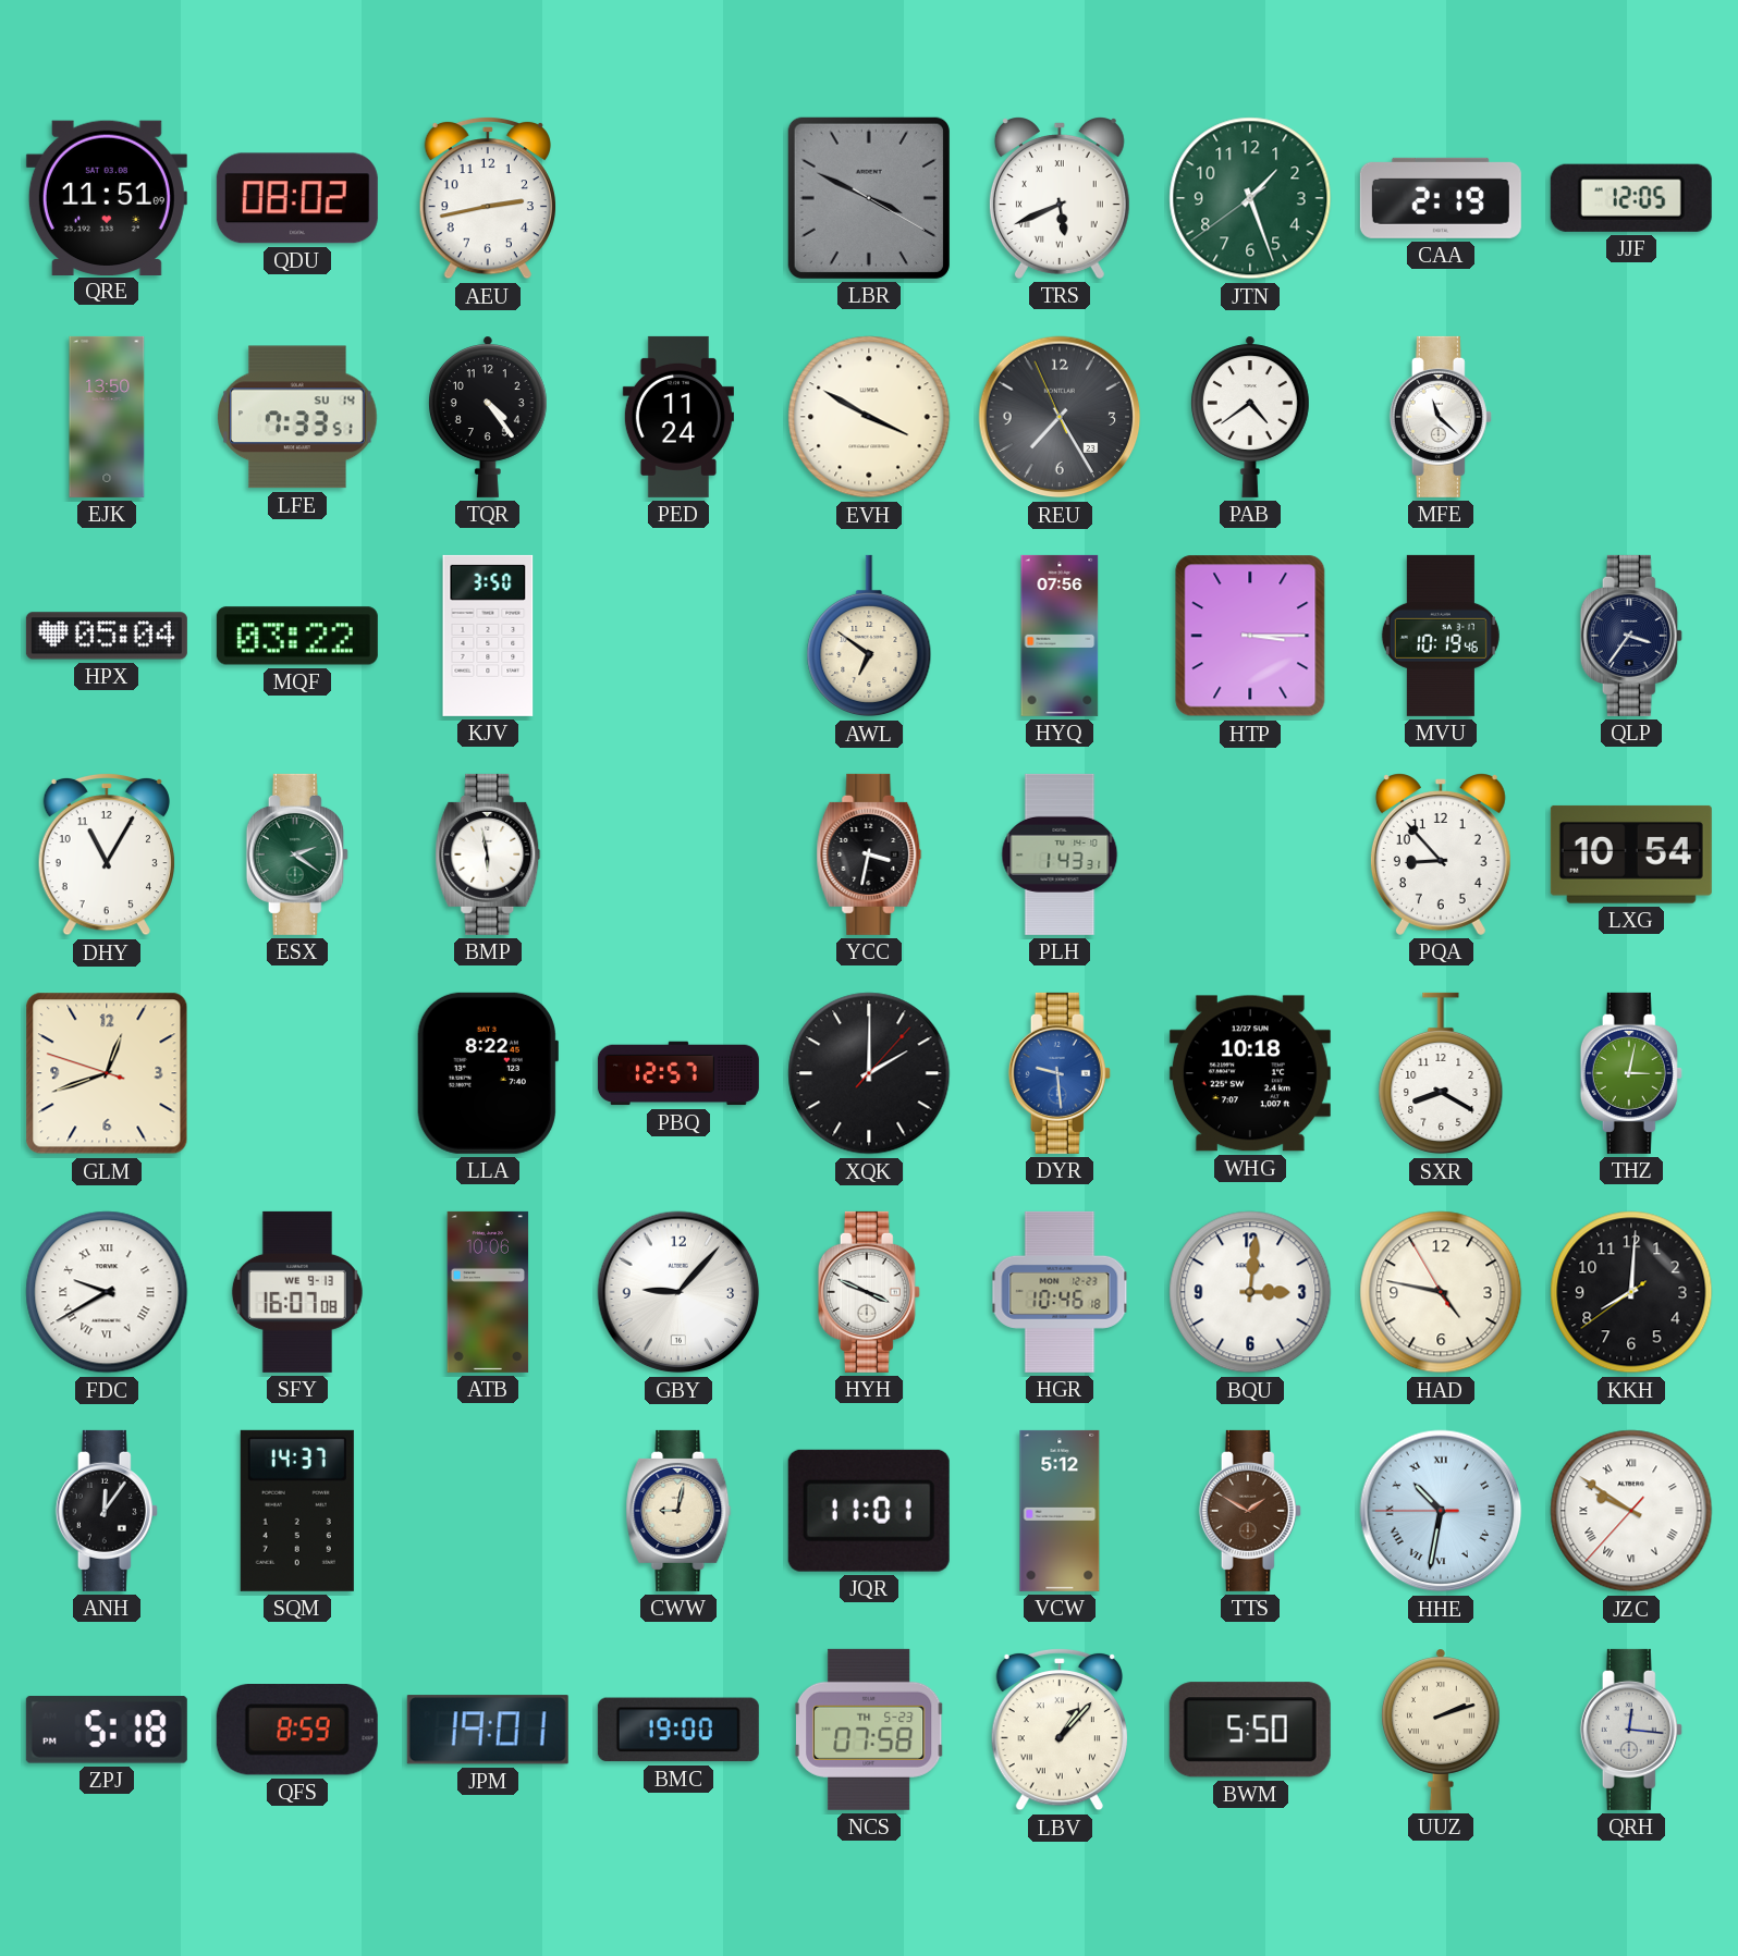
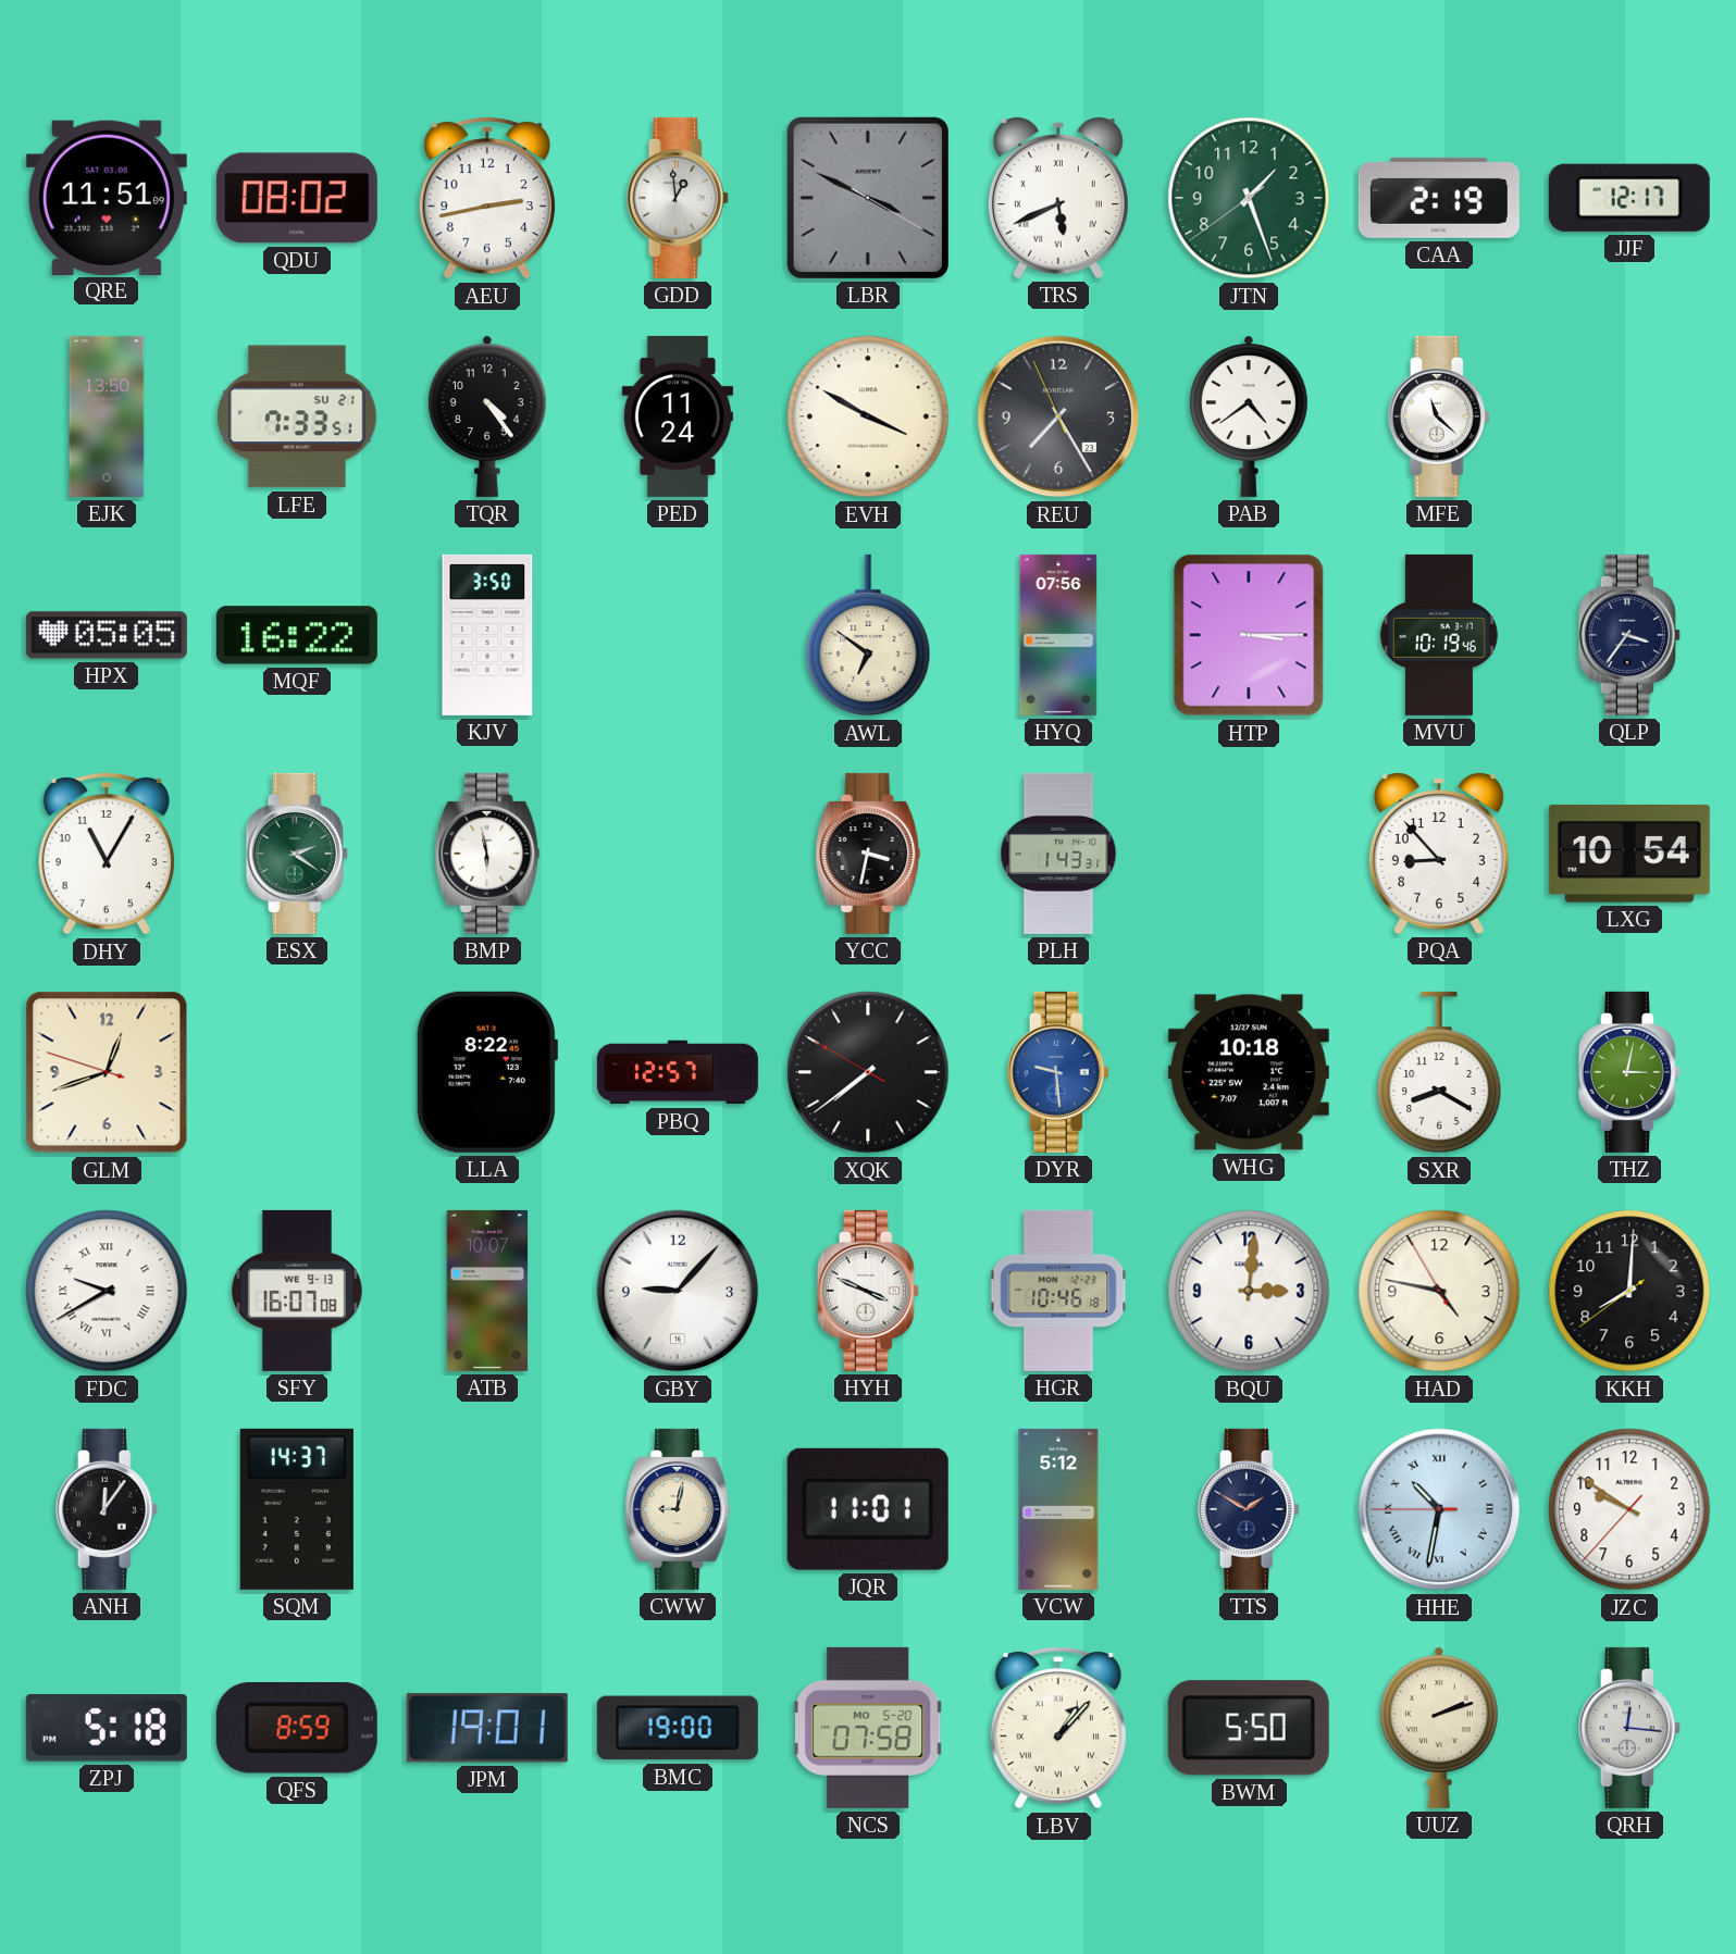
GDD: none -> 12:59 (678, 198)
JJF: 12:05 -> 12:17 (1629, 198)
LFE date: SU 14 -> SU 21 (297, 416)
HPX: 05:04 -> 05:05 (107, 635)
MQF: 03:22 -> 16:22 (297, 635)
XQK: 2:00 -> 7:38 (868, 1072)
ATB: 10:06 -> 10:07 (487, 1291)
TTS dial: brown -> navy (1249, 1509)
JZC numerals: Roman -> Arabic (1629, 1509)
NCS date: TH 5-23 -> MO 5-20 (868, 1728)
